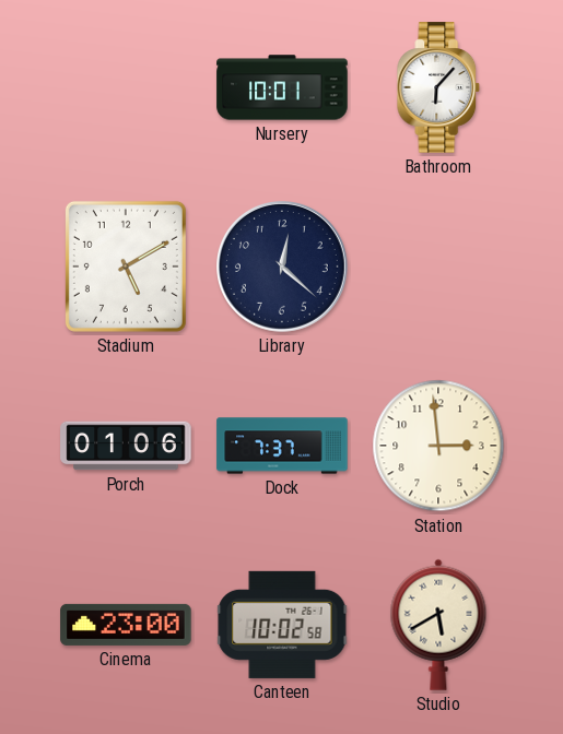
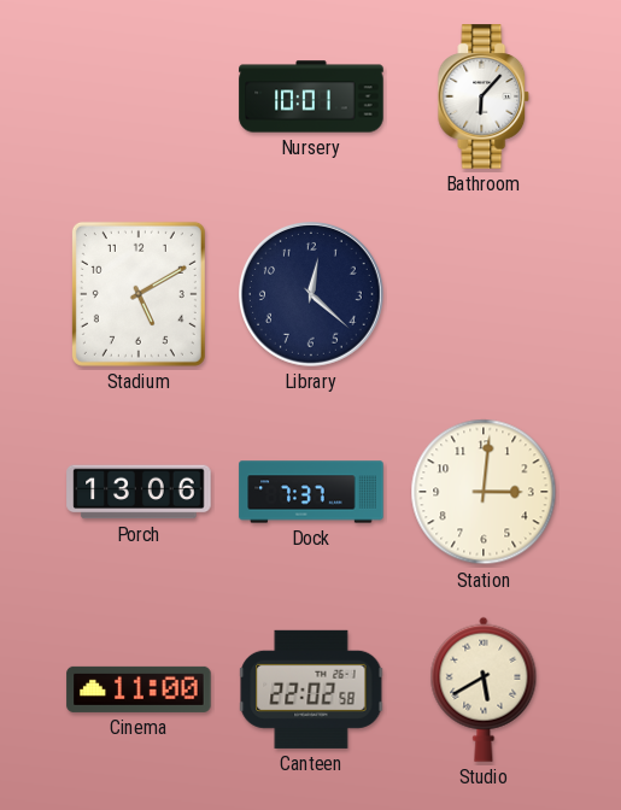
Porch: 01:06 -> 13:06 (139, 492)
Station: 2:59 -> 3:01 (484, 492)
Cinema: 23:00 -> 11:00 (139, 689)
Canteen: 10:02 -> 22:02 (311, 689)
